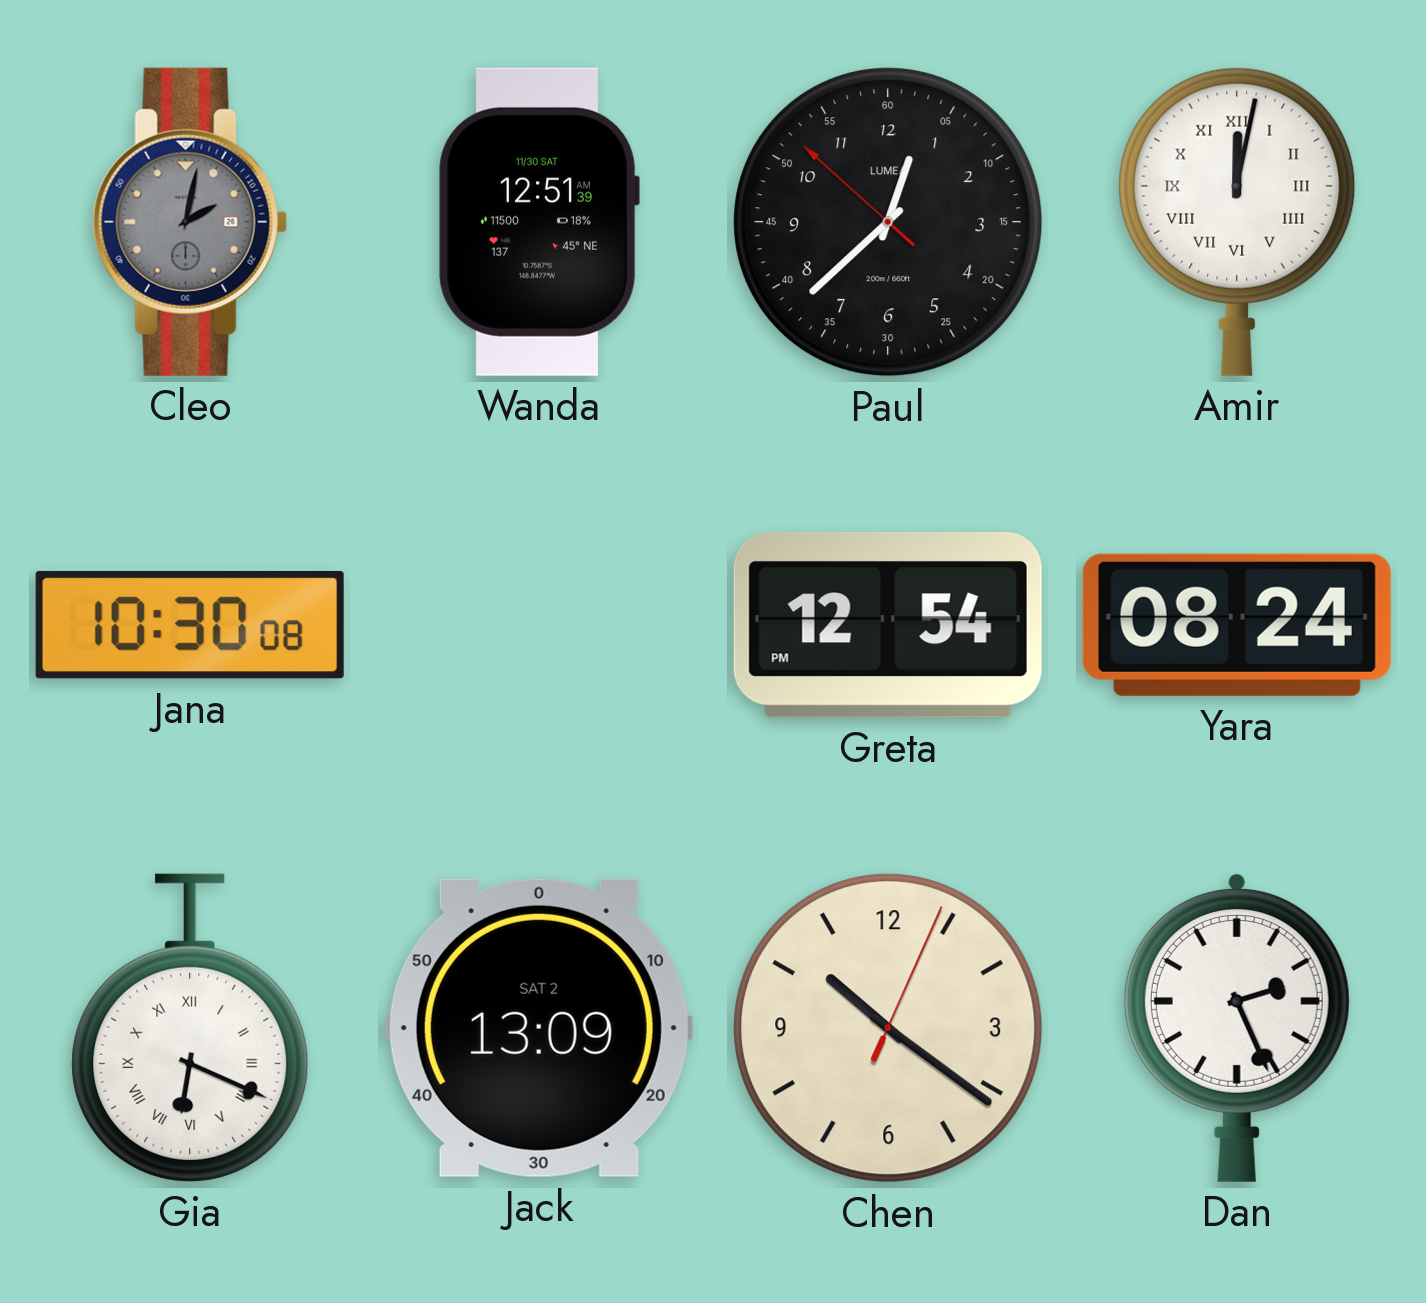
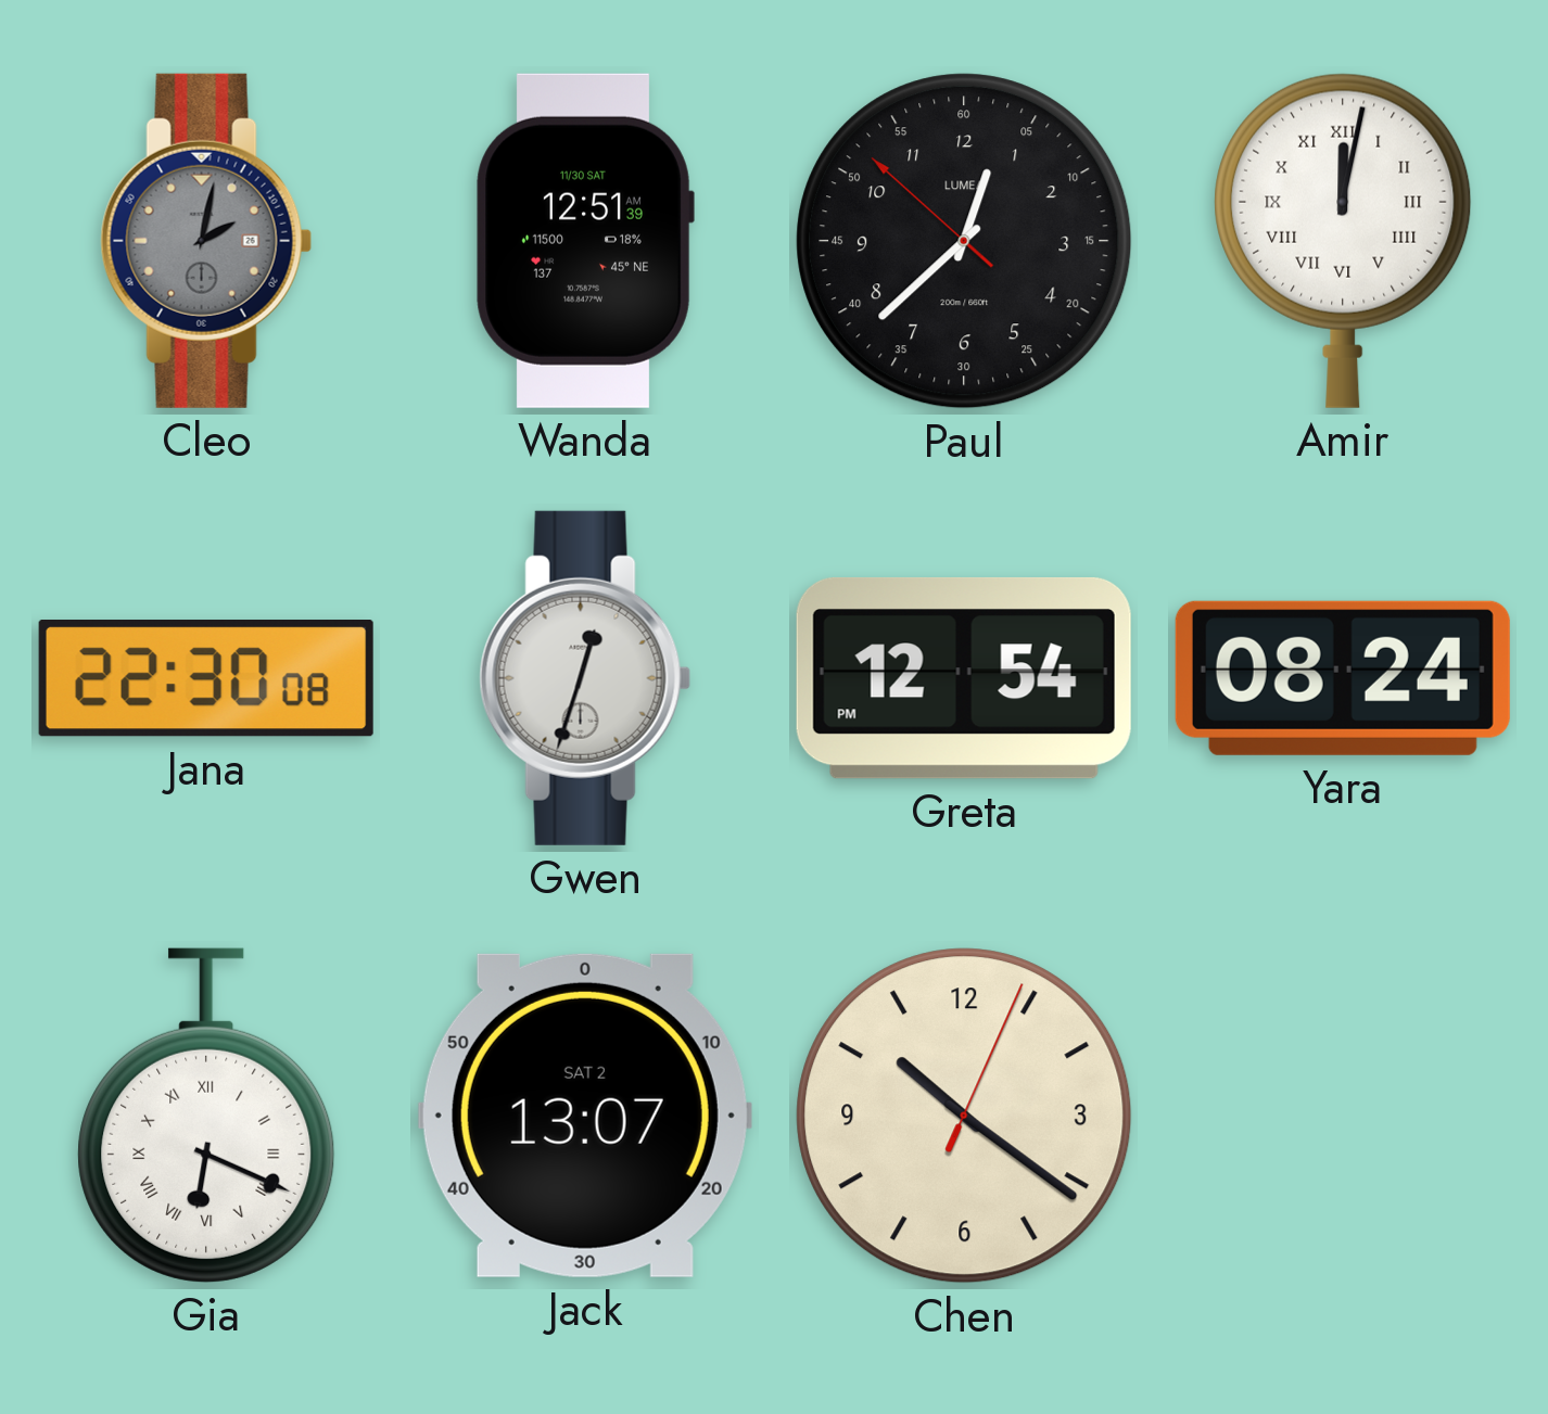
Jana: 10:30 -> 22:30 (206, 678)
Gwen: none -> 12:33 (585, 678)
Jack: 13:09 -> 13:07 (585, 1116)
Dan: 2:26 -> none (1237, 1028)
